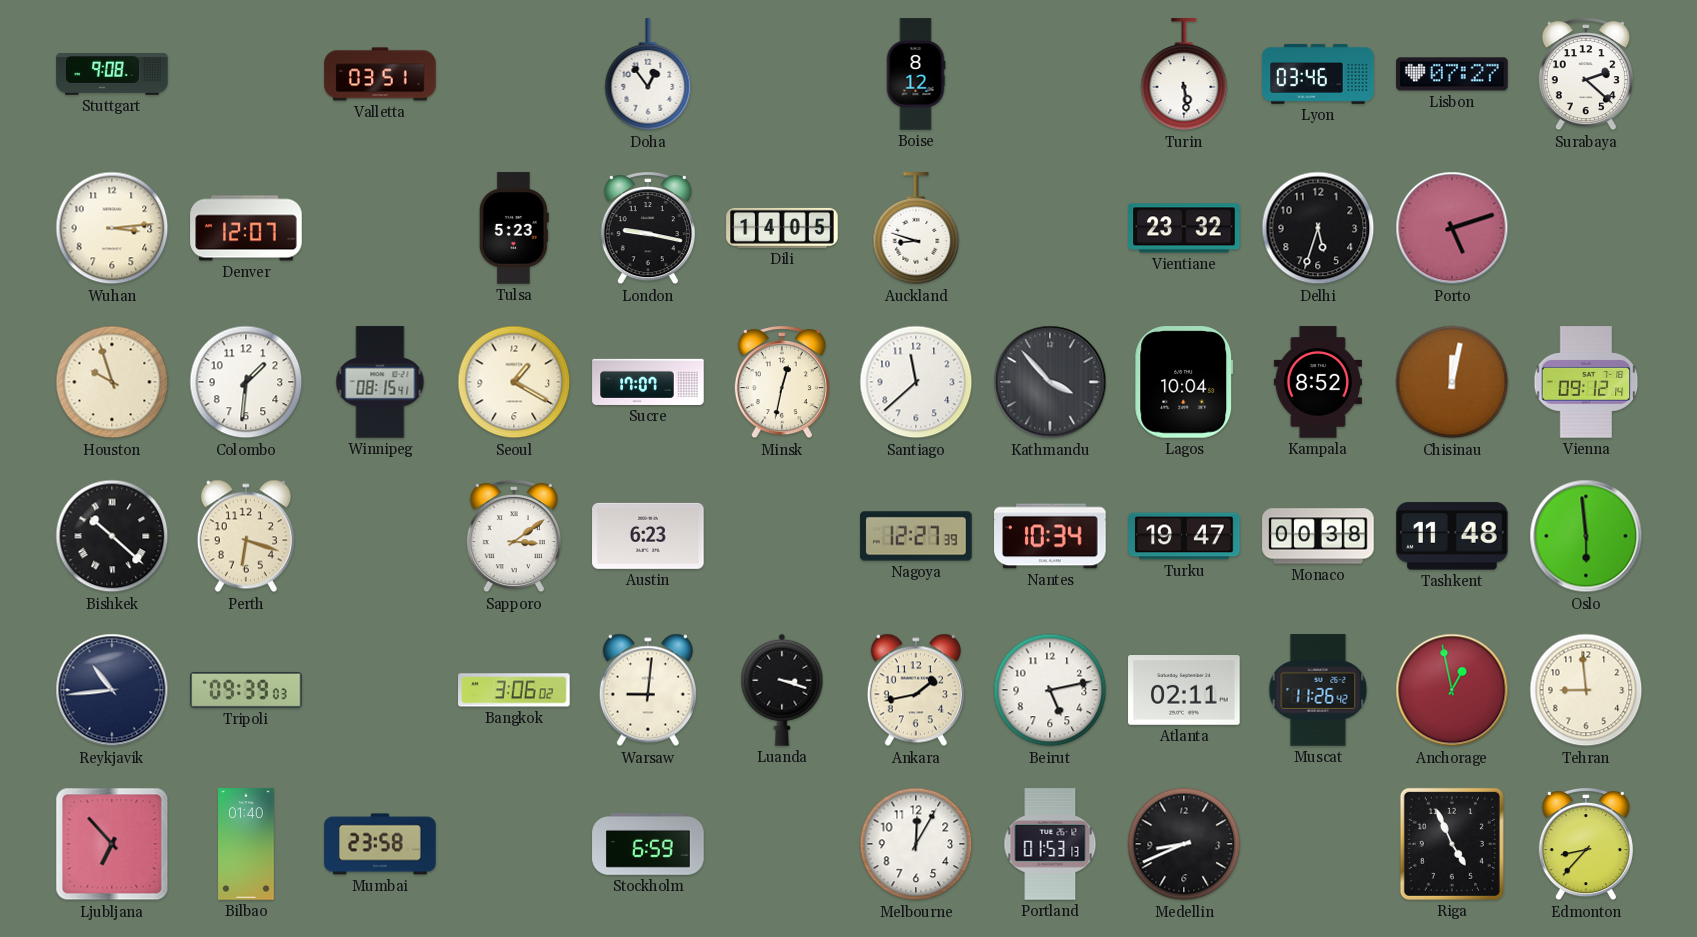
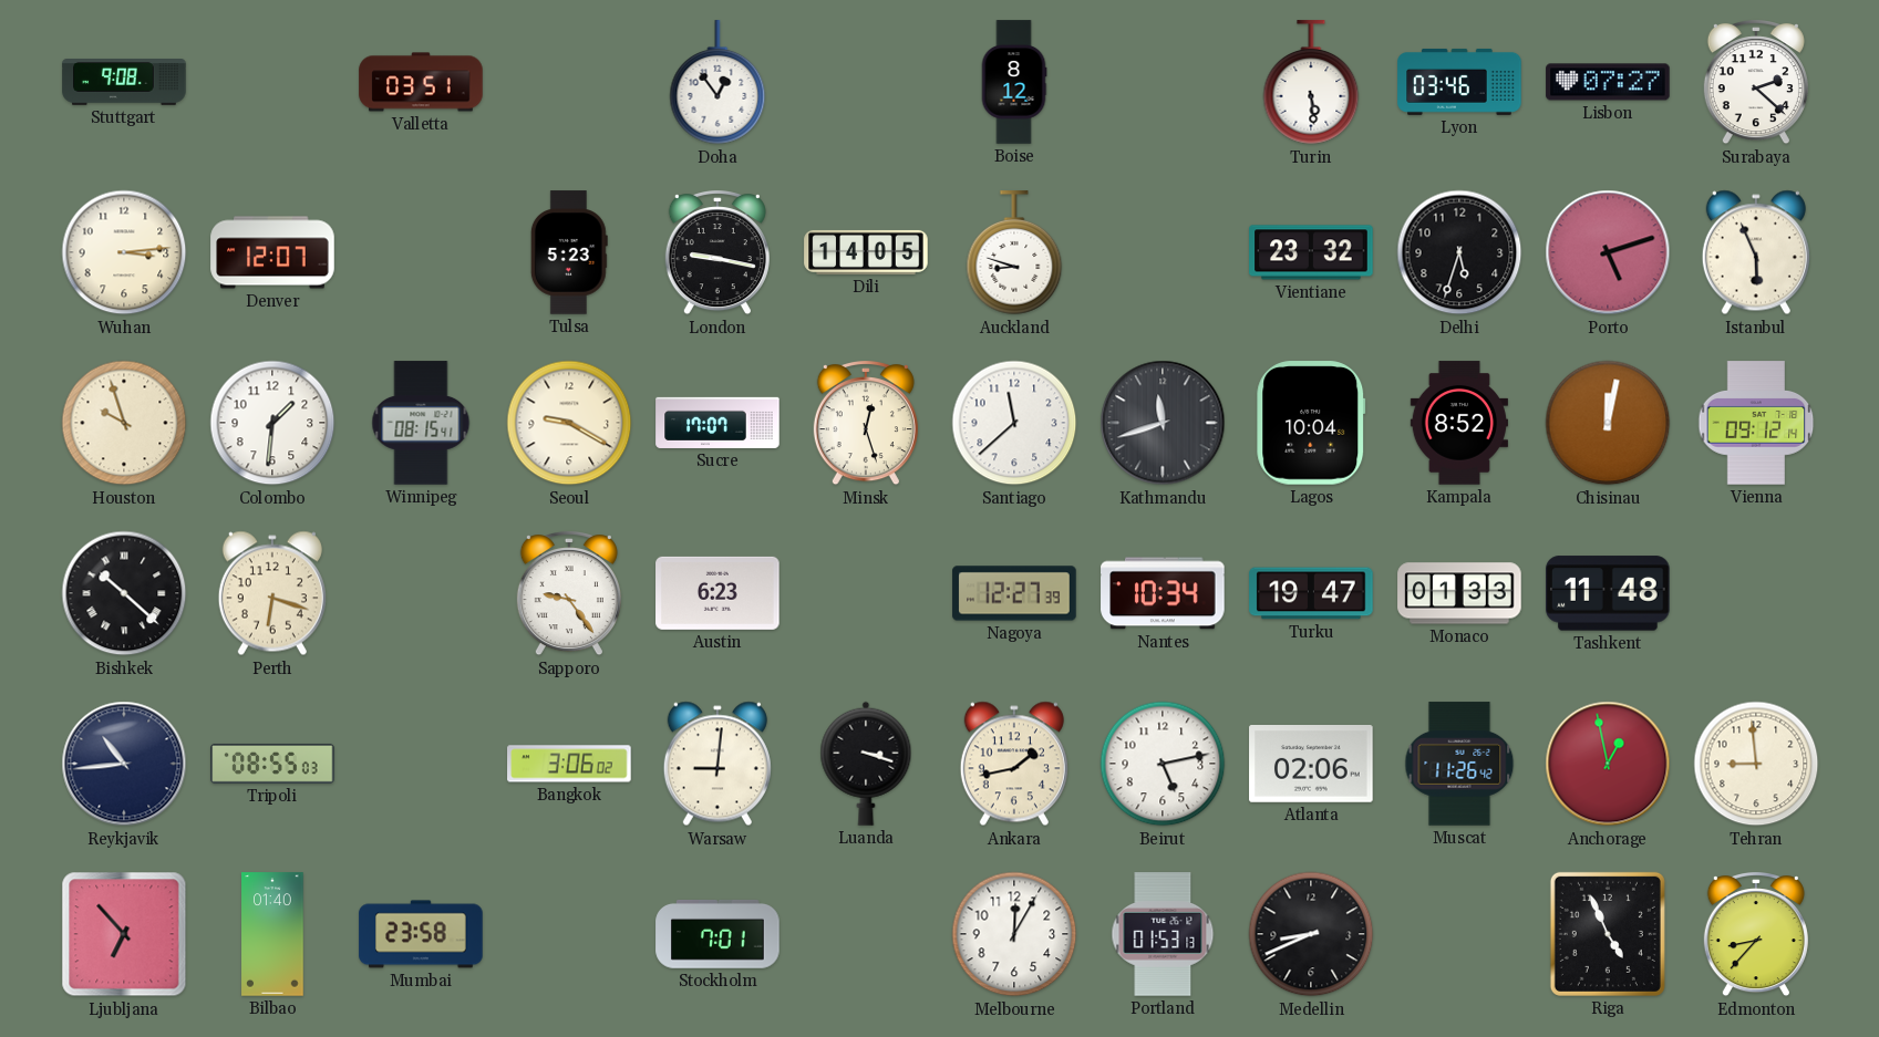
Istanbul: none -> 5:56 (1756, 252)
Seoul: 1:20 -> 9:20 (569, 423)
Minsk: 12:32 -> 12:27 (866, 424)
Kathmandu: 3:53 -> 11:42 (1163, 423)
Sapporo: 3:09 -> 9:24 (569, 594)
Monaco: 00:38 -> 01:33 (1459, 593)
Oslo: 5:59 -> none (1586, 536)
Tripoli: 09:39 -> 08:55 (272, 764)
Atlanta: 02:11 -> 02:06 (1311, 765)
Stockholm: 6:59 -> 7:01 (717, 935)
